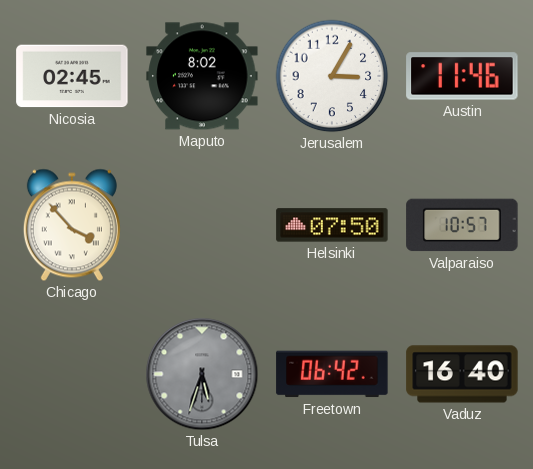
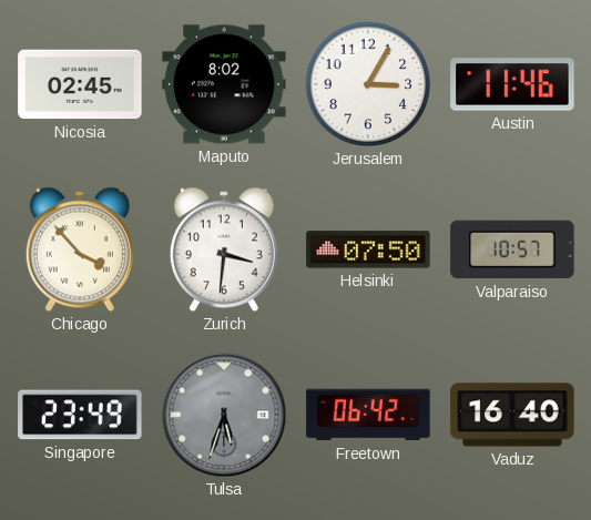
Zurich: none -> 3:31 (224, 249)
Singapore: none -> 23:49 (80, 415)
